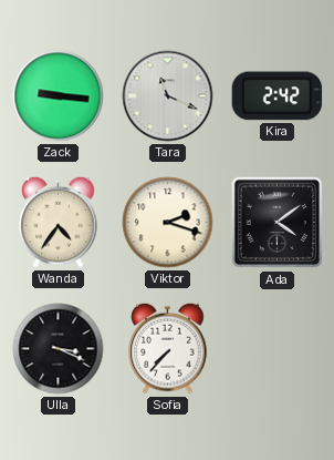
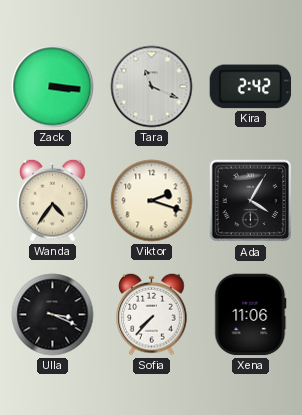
Zack: 9:16 -> 3:16 (53, 87)
Ada: 4:09 -> 4:05 (251, 201)
Xena: none -> 11:06 (251, 315)
